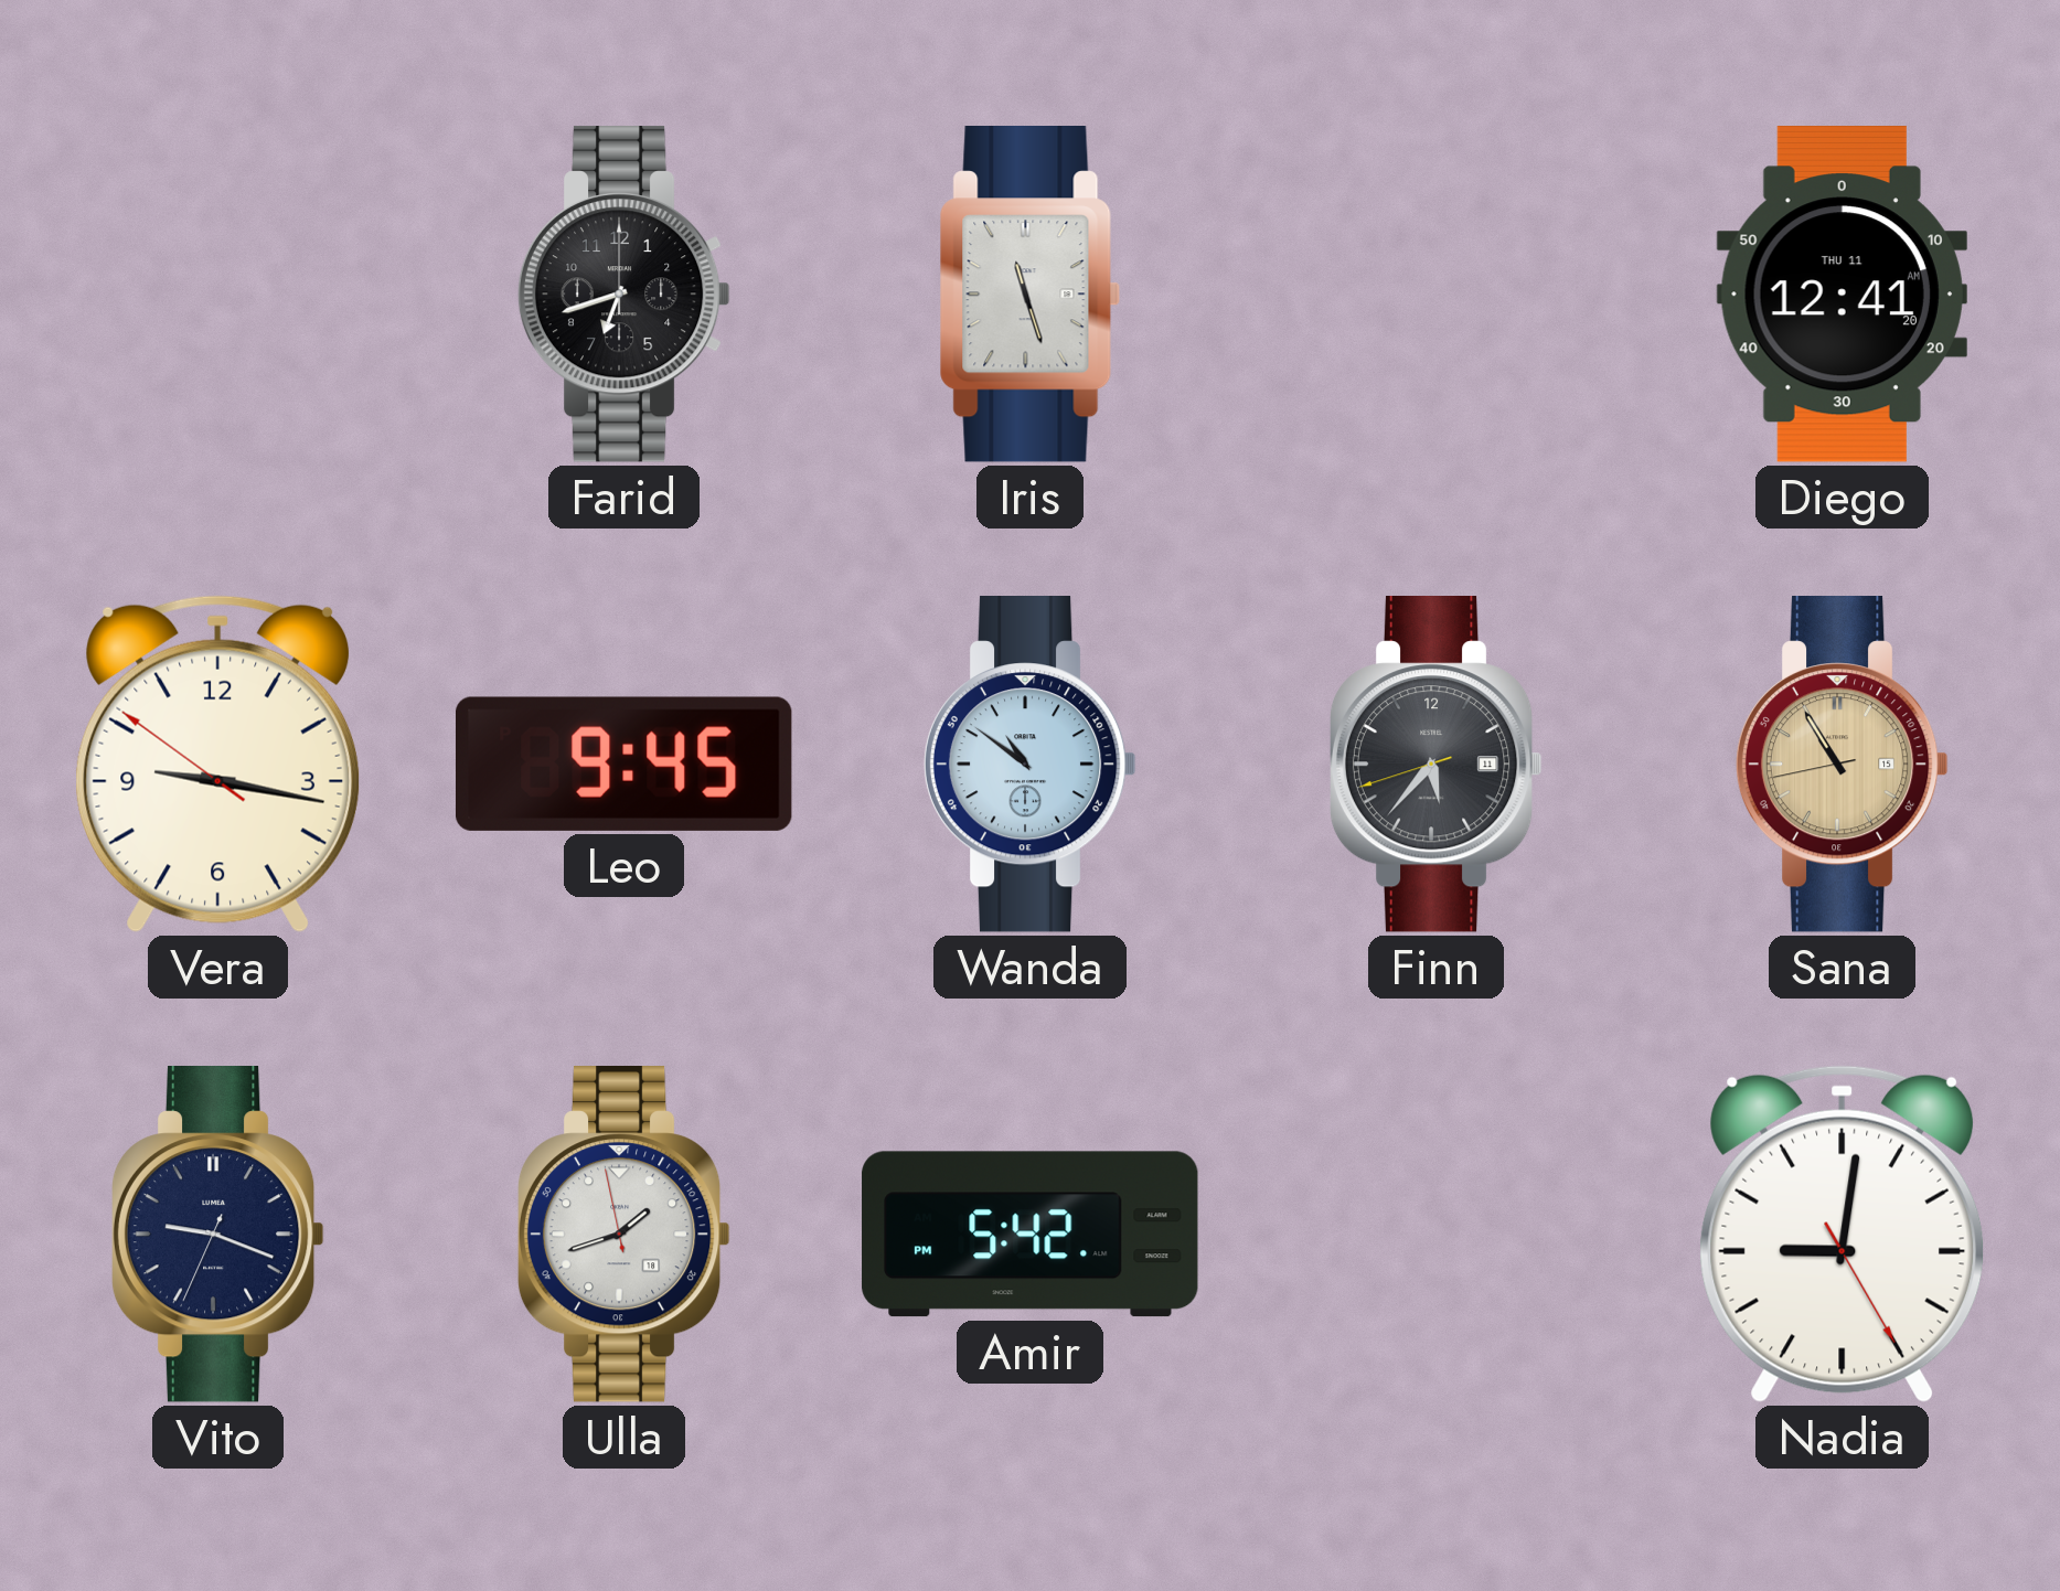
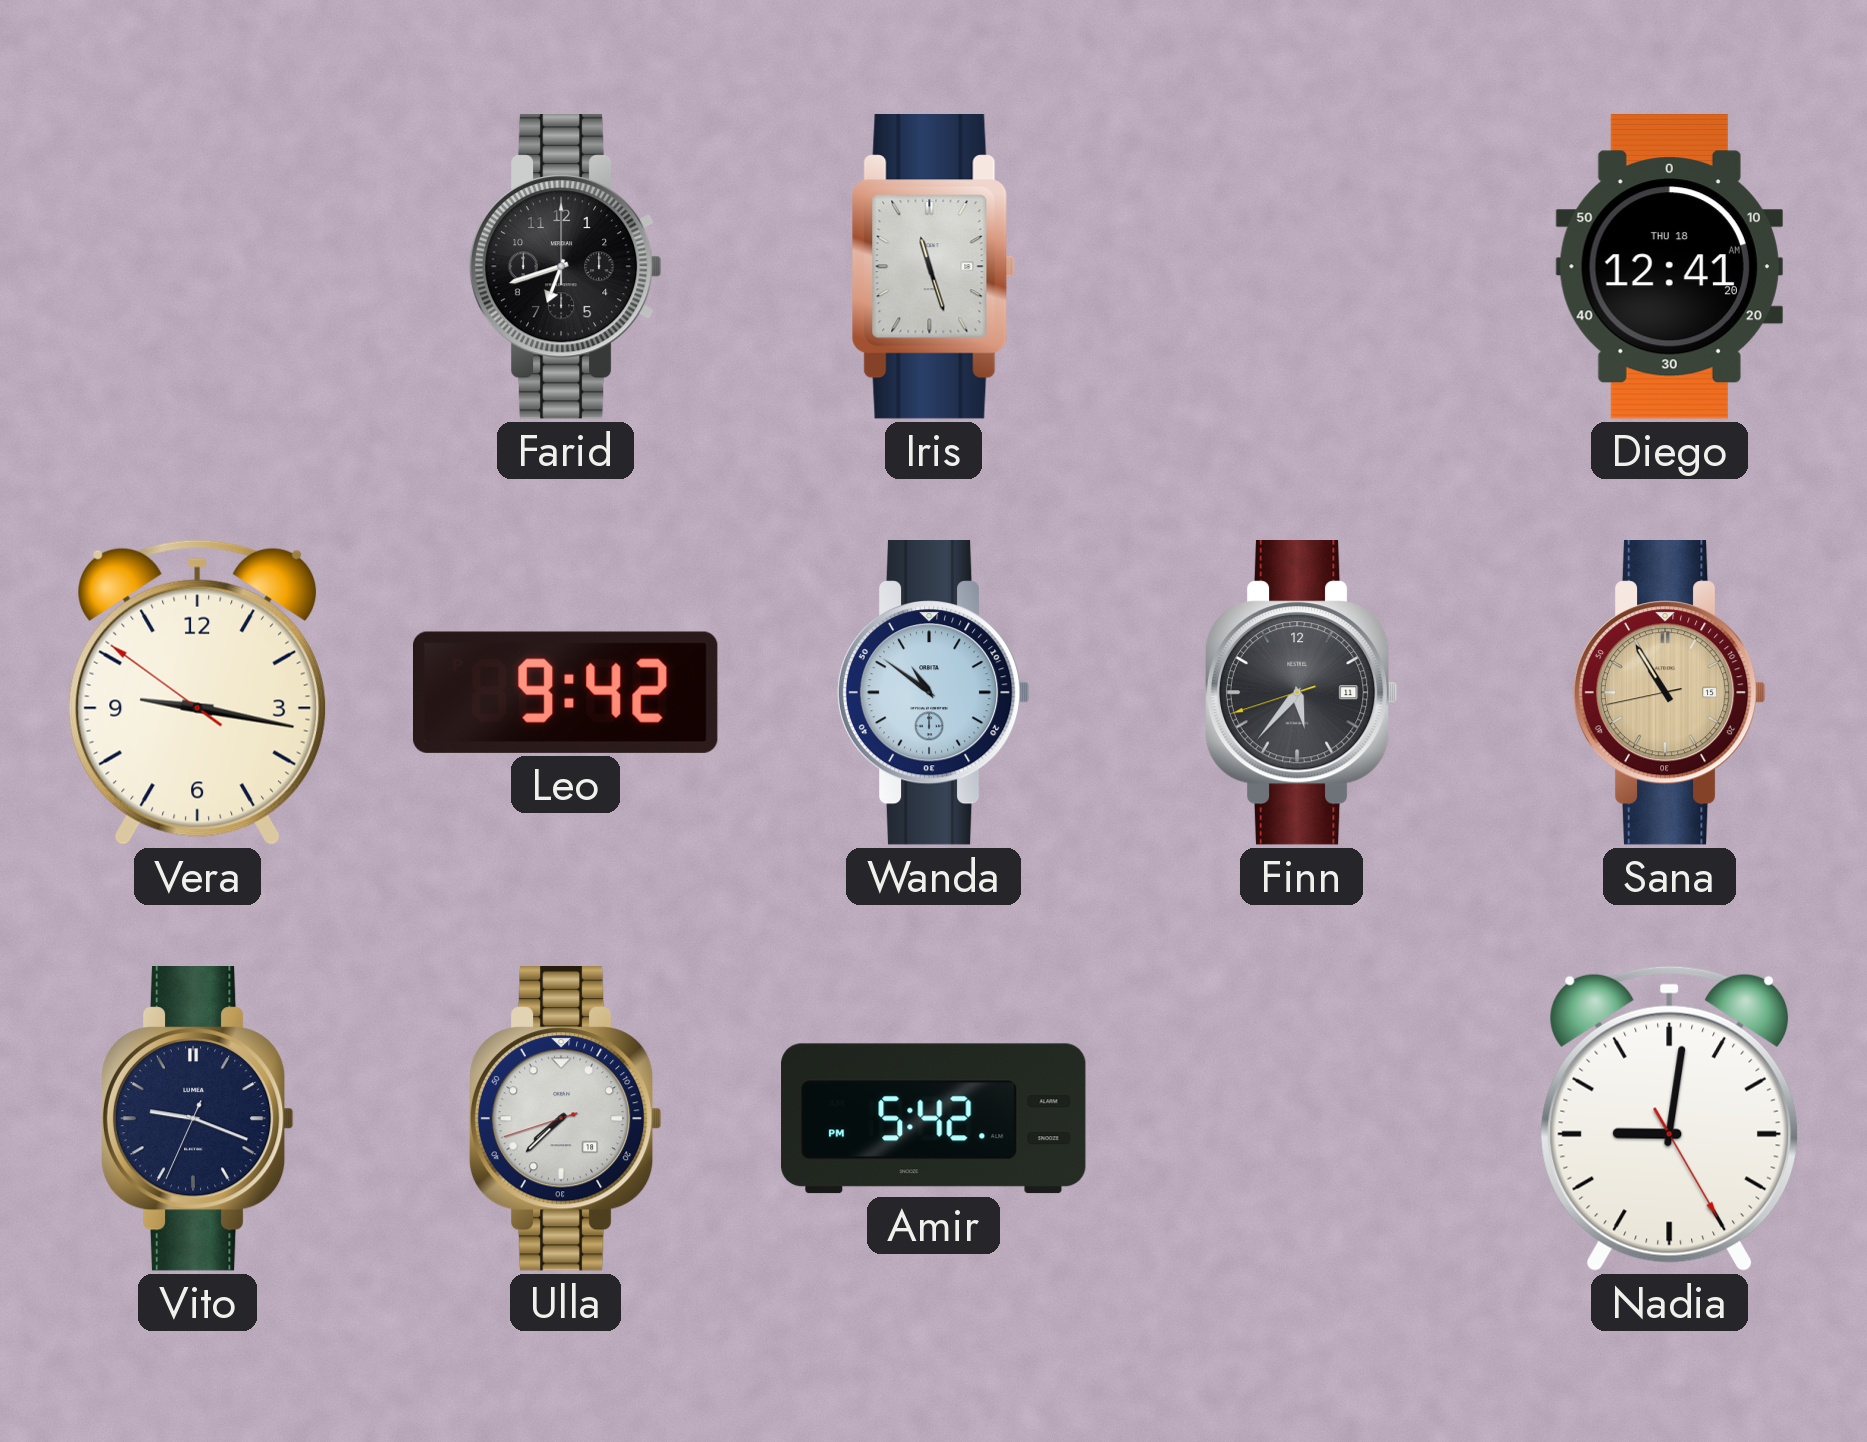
Diego date: THU 11 -> THU 18 (1669, 267)
Leo: 9:45 -> 9:42 (565, 692)
Ulla: 1:41 -> 7:37 (565, 1119)
